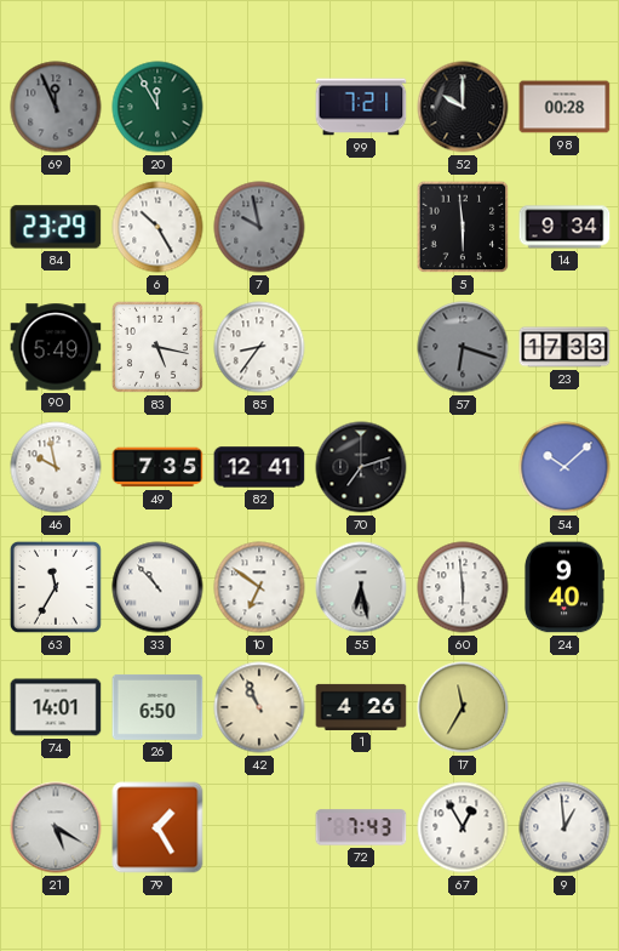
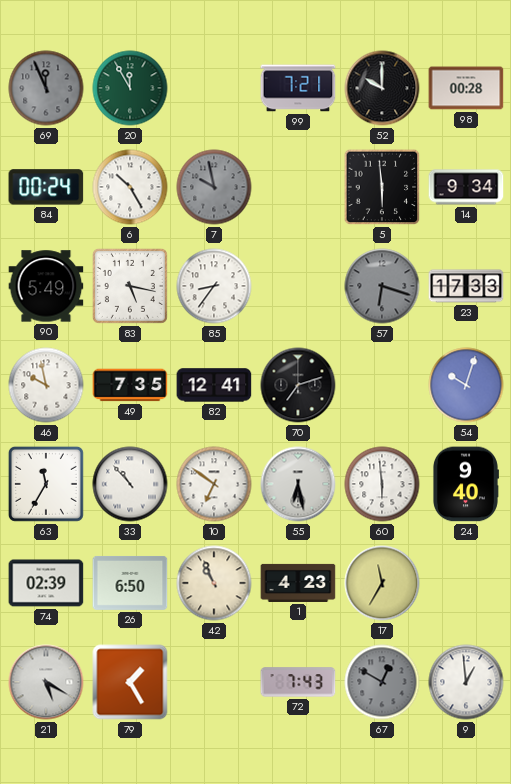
84: 23:29 -> 00:24 (46, 187)
54: 10:08 -> 10:03 (466, 385)
74: 14:01 -> 02:39 (46, 583)
1: 4:26 -> 4:23 (298, 583)
67: 12:55 -> 12:50 (382, 682)
67 dial: white -> grey (382, 682)
